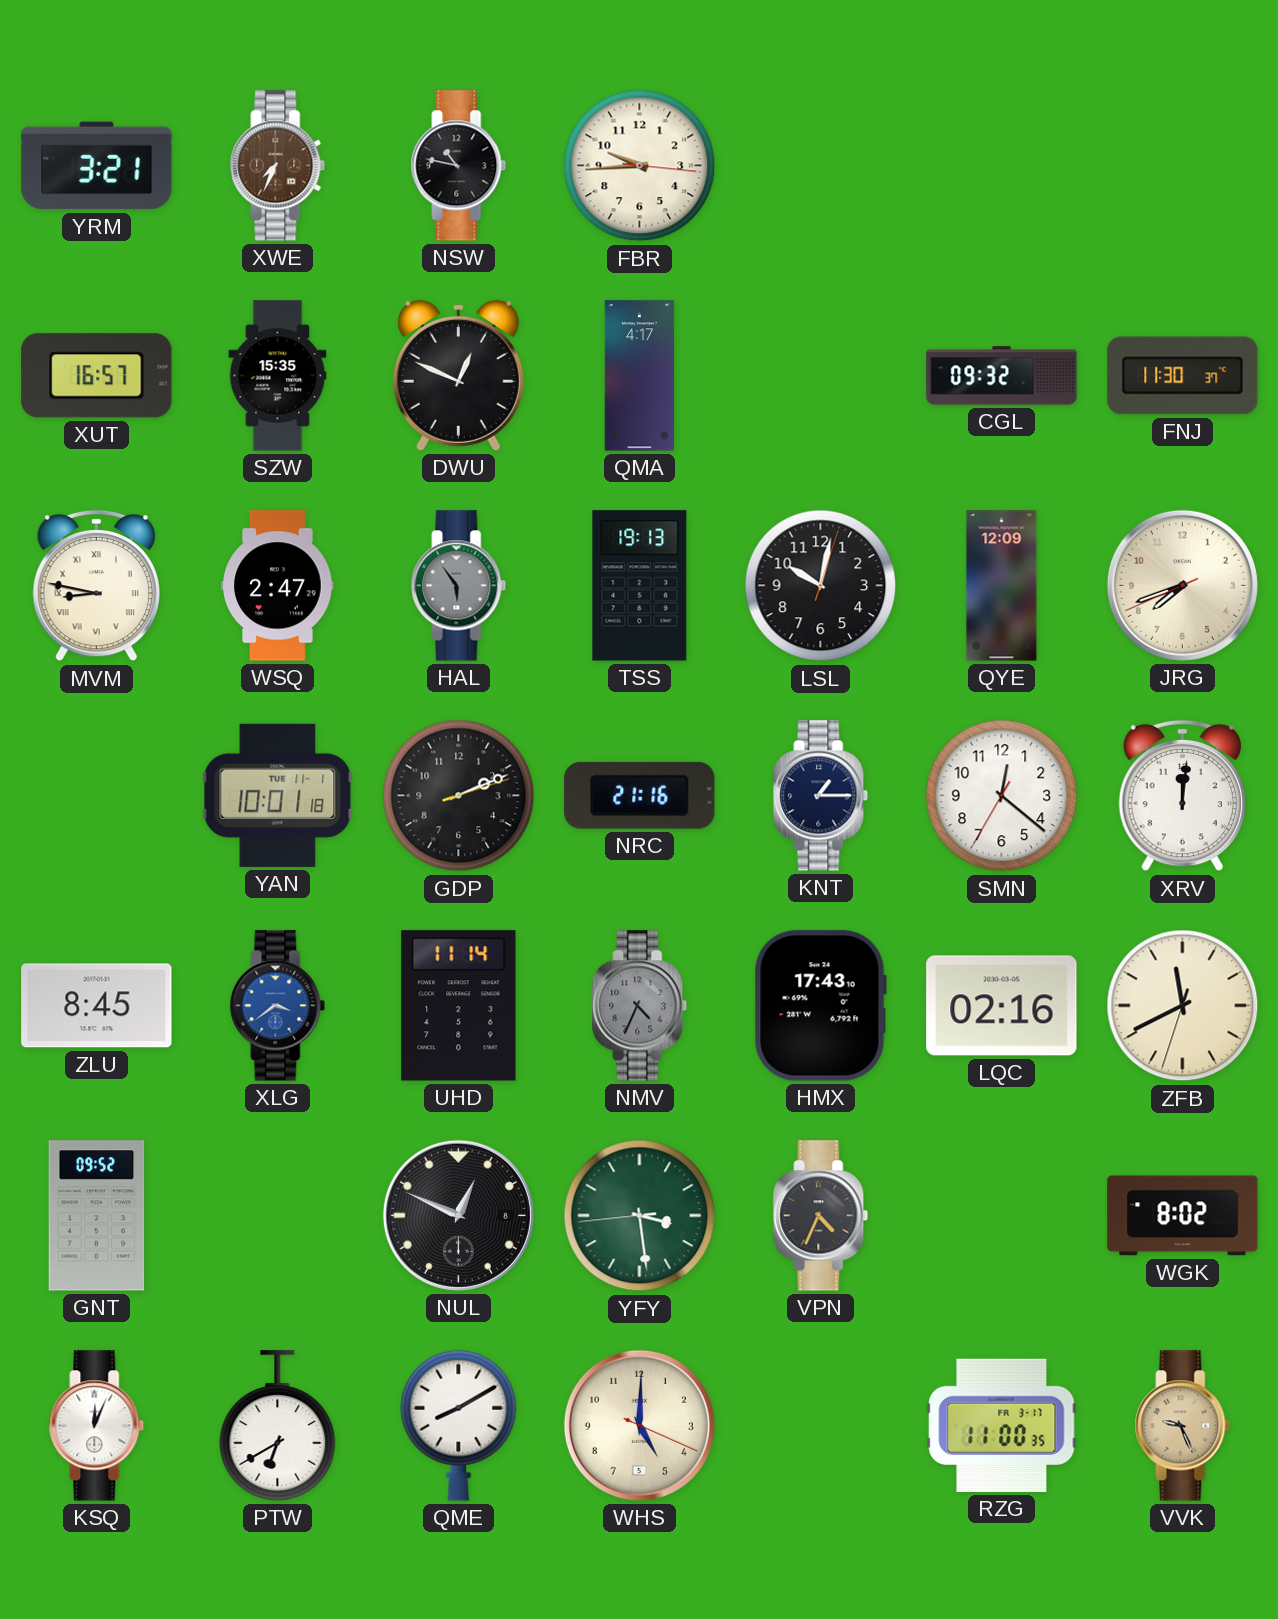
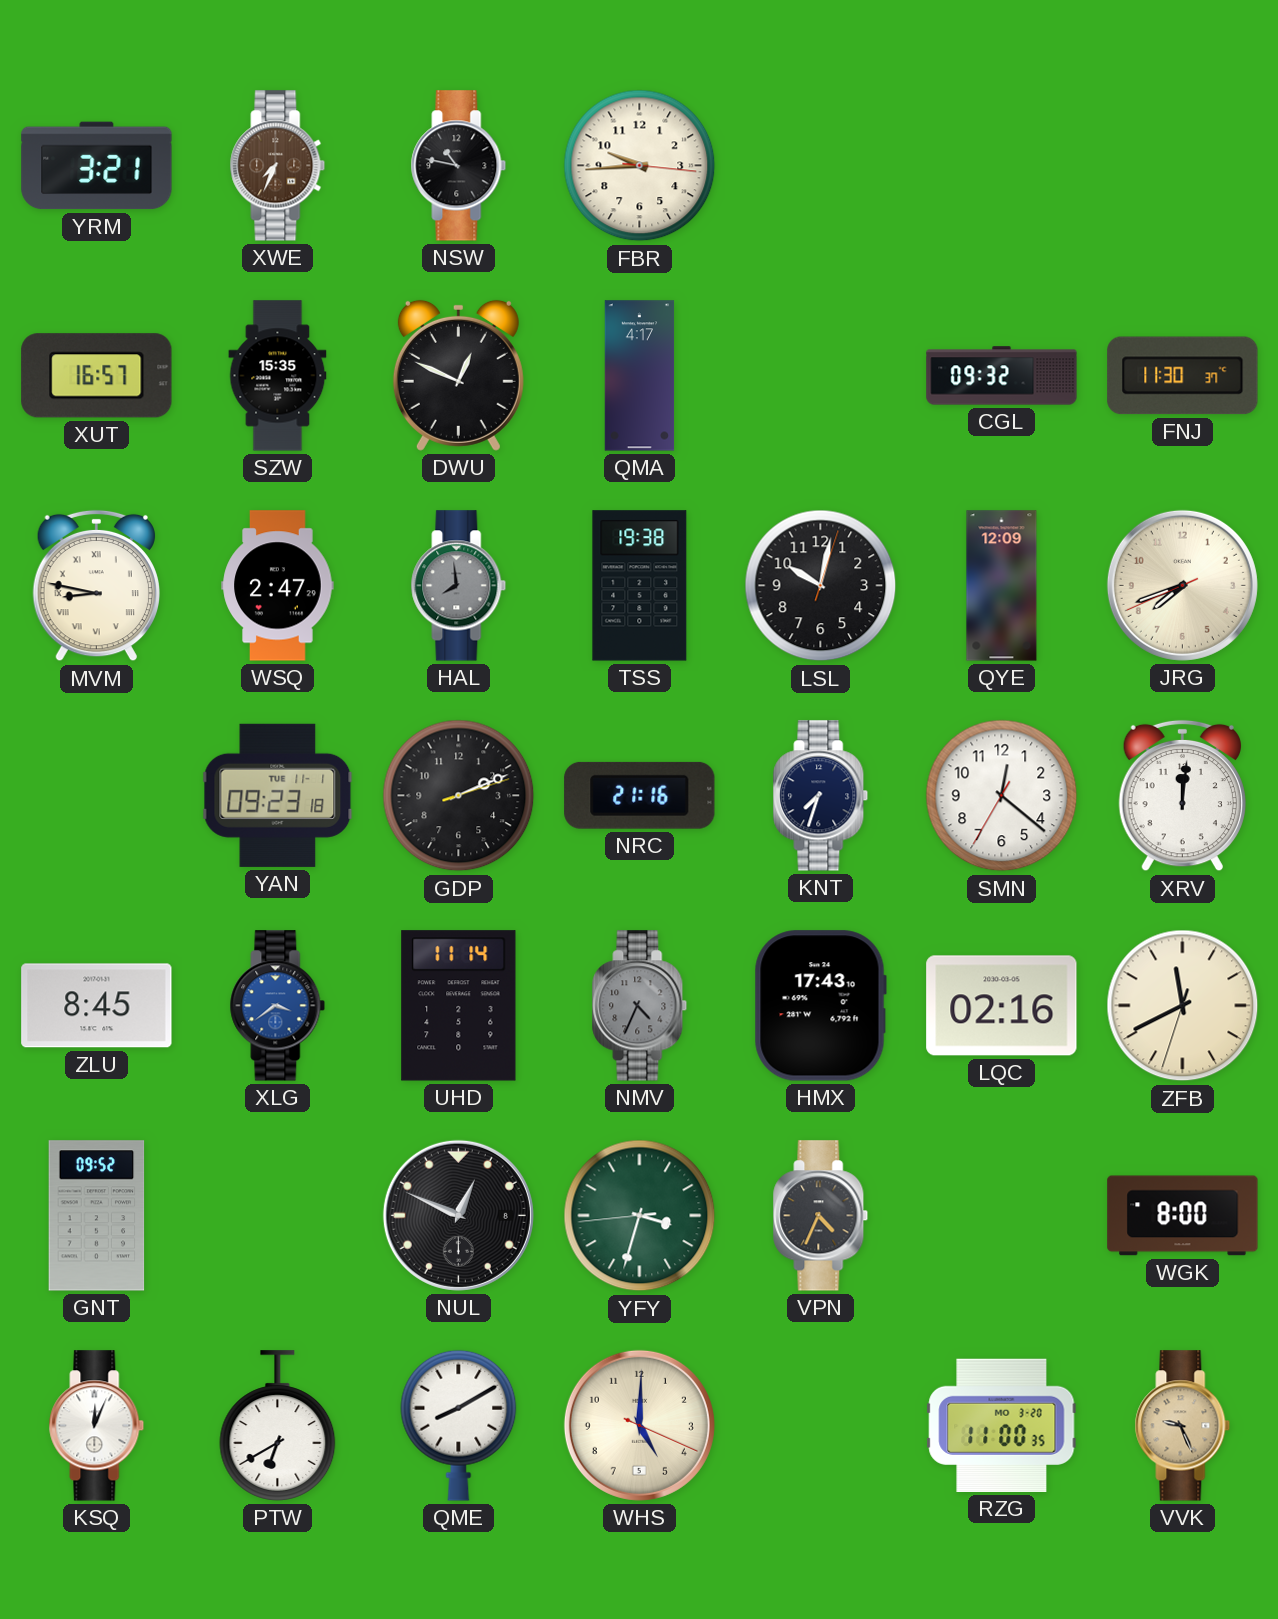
HAL: 5:54 -> 7:59 (459, 586)
TSS: 19:13 -> 19:38 (640, 586)
YAN: 10:01 -> 09:23 (278, 795)
KNT: 1:15 -> 7:33 (821, 796)
YFY: 3:28 -> 3:32 (640, 1216)
WGK: 8:02 -> 8:00 (1183, 1216)
RZG date: FR 3-17 -> MO 3-20 (1002, 1425)
